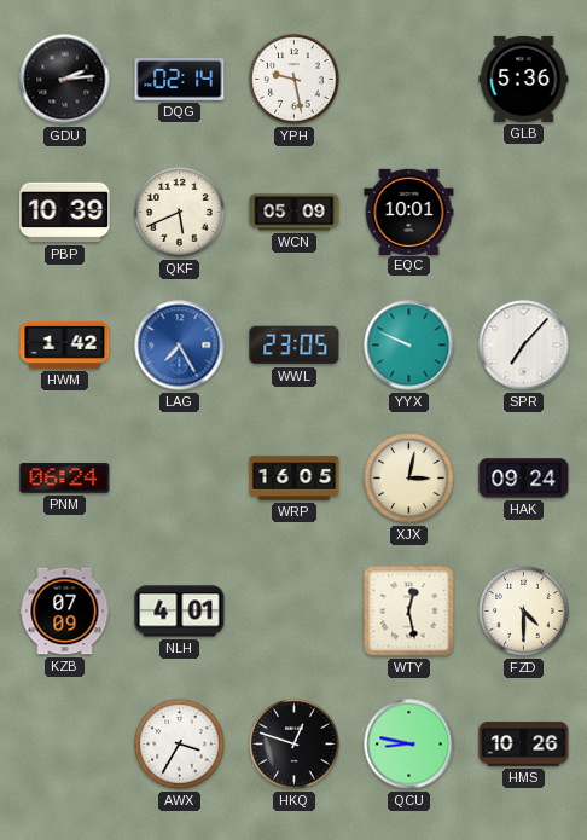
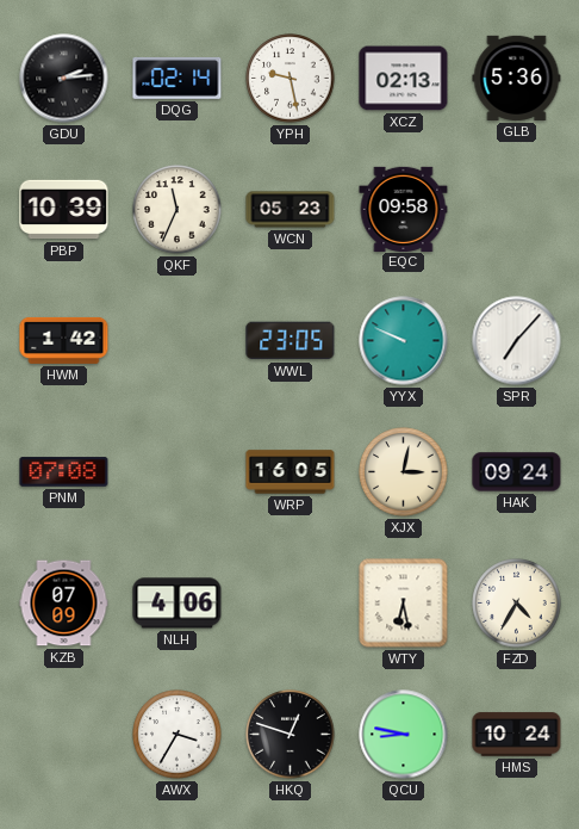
XCZ: none -> 02:13 (404, 79)
QKF: 5:41 -> 11:34 (178, 210)
WCN: 05:09 -> 05:23 (291, 210)
EQC: 10:01 -> 09:58 (404, 209)
LAG: 7:25 -> none (180, 346)
PNM: 06:24 -> 07:08 (64, 472)
NLH: 4:01 -> 4:06 (178, 604)
WTY: 12:28 -> 6:28 (404, 604)
FZD: 4:30 -> 4:35 (517, 604)
HMS: 10:26 -> 10:24 (517, 735)
